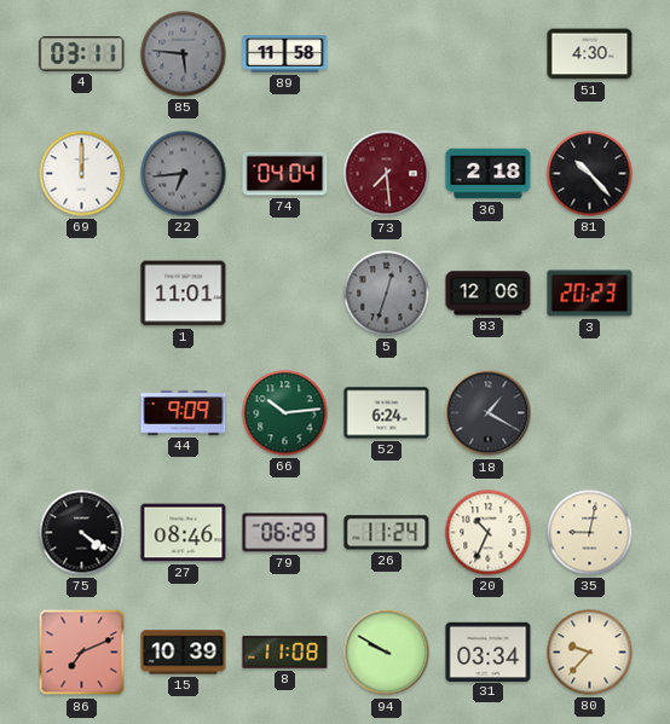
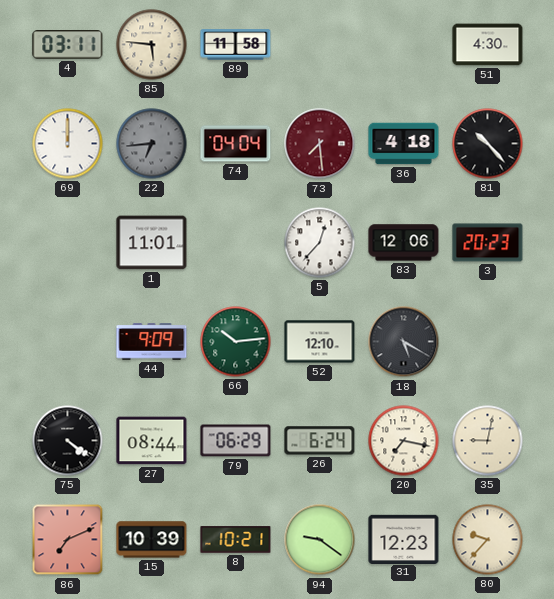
85 dial: grey -> cream (152, 45)
36: 2:18 -> 4:18 (404, 144)
5: 12:33 -> 12:37 (320, 243)
5 dial: grey -> white (320, 243)
52: 6:24 -> 12:10 (320, 342)
18: 1:20 -> 5:20 (404, 342)
27: 08:46 -> 08:44 (152, 441)
26: 11:24 -> 6:24 (320, 441)
20: 10:34 -> 7:17 (404, 441)
8: 11:08 -> 10:21 (236, 540)
94: 9:50 -> 9:21 (320, 540)
31: 03:34 -> 12:23 (404, 539)
